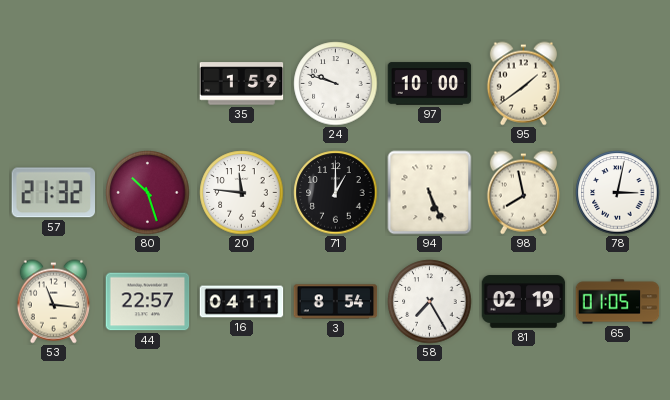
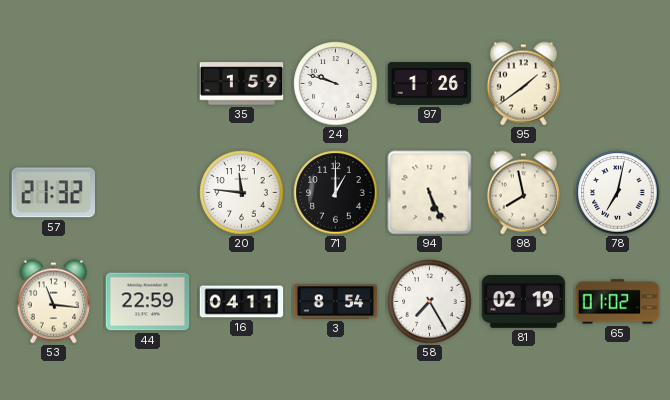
97: 10:00 -> 1:26 (430, 84)
80: 10:27 -> none (148, 193)
78: 3:02 -> 7:02 (618, 193)
44: 22:57 -> 22:59 (148, 302)
65: 01:05 -> 01:02 (618, 302)
